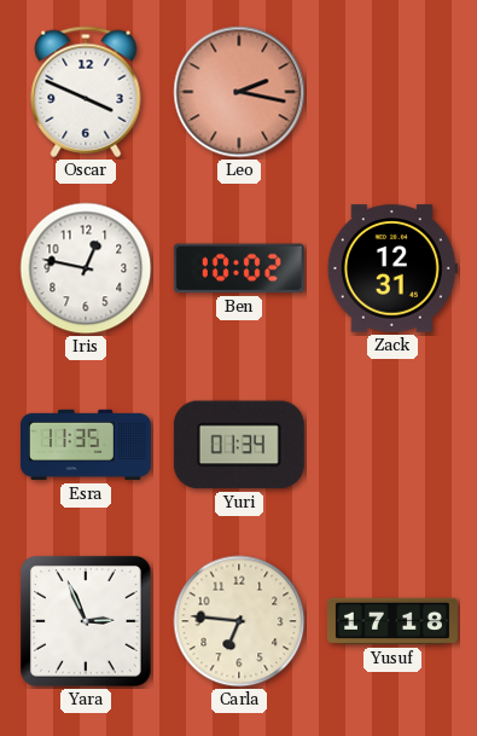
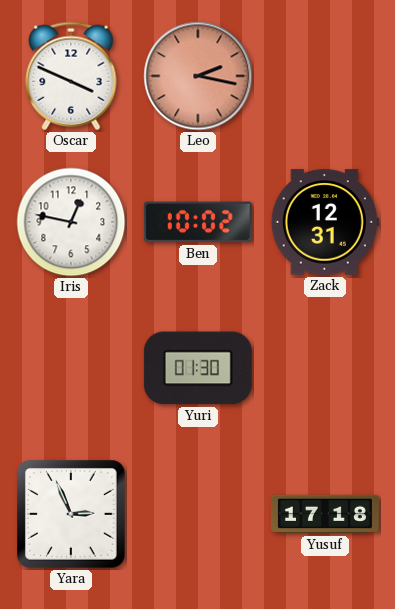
Esra: 11:35 -> none (86, 445)
Yuri: 01:34 -> 01:30 (198, 368)
Carla: 6:46 -> none (239, 621)
